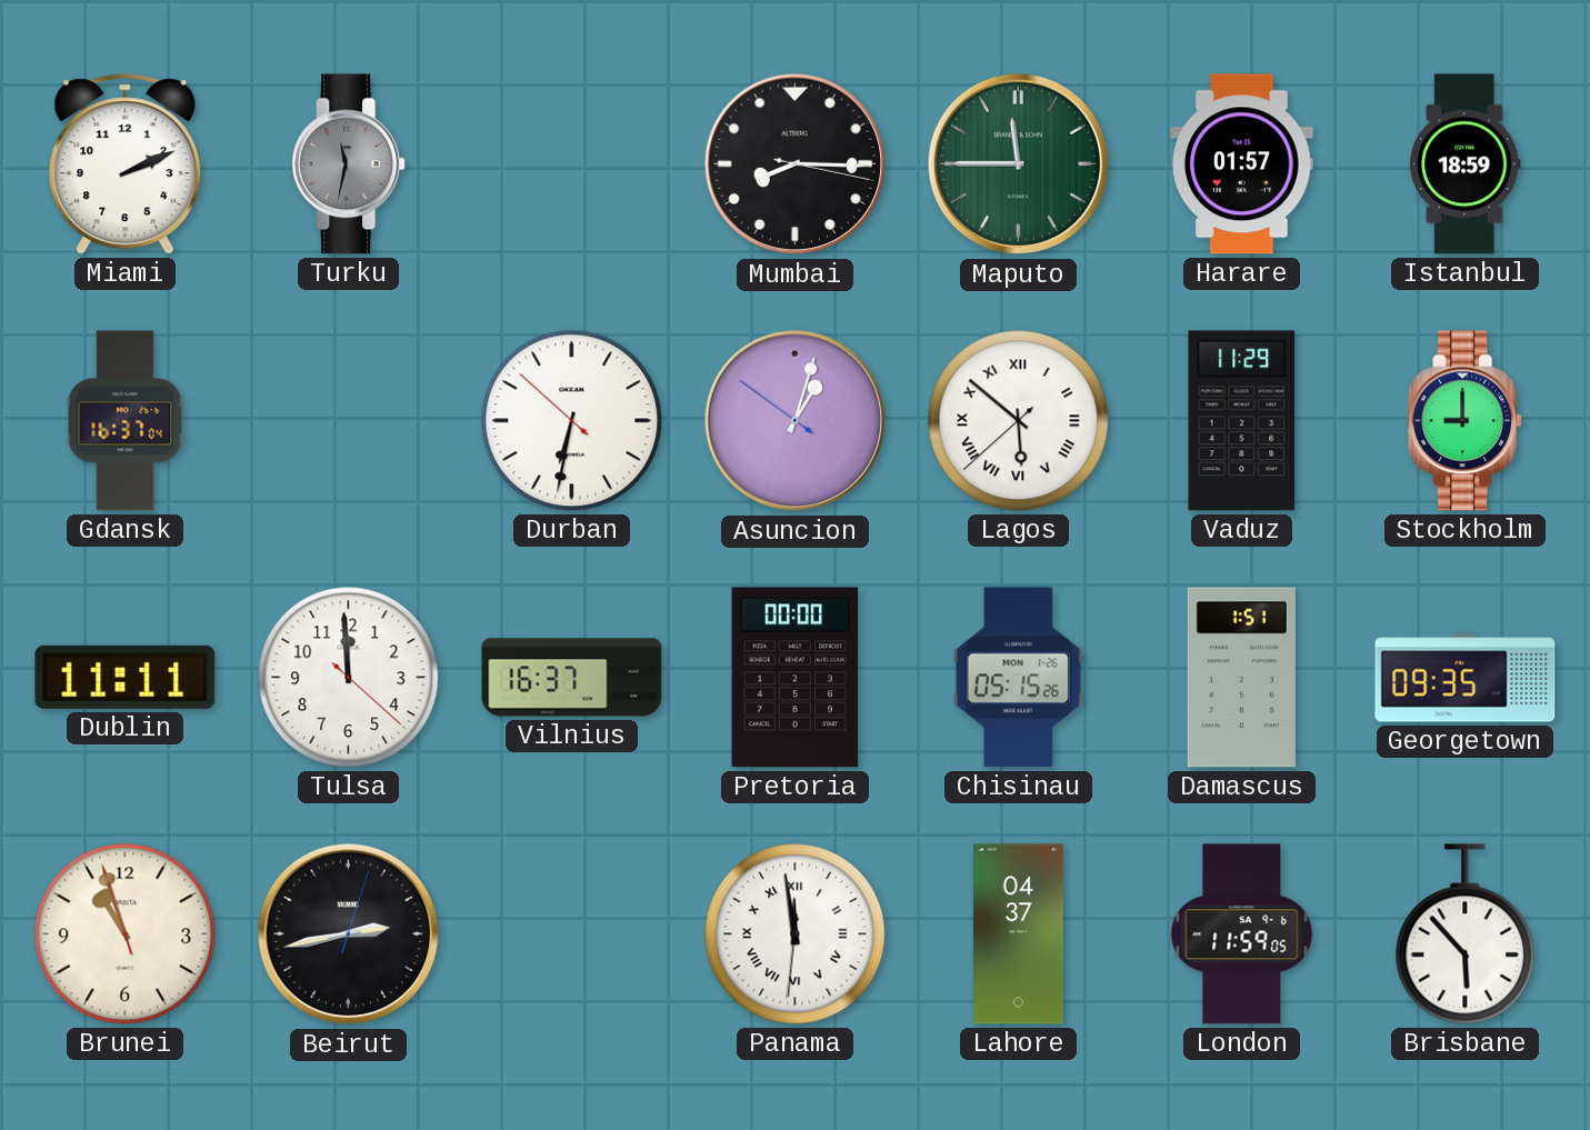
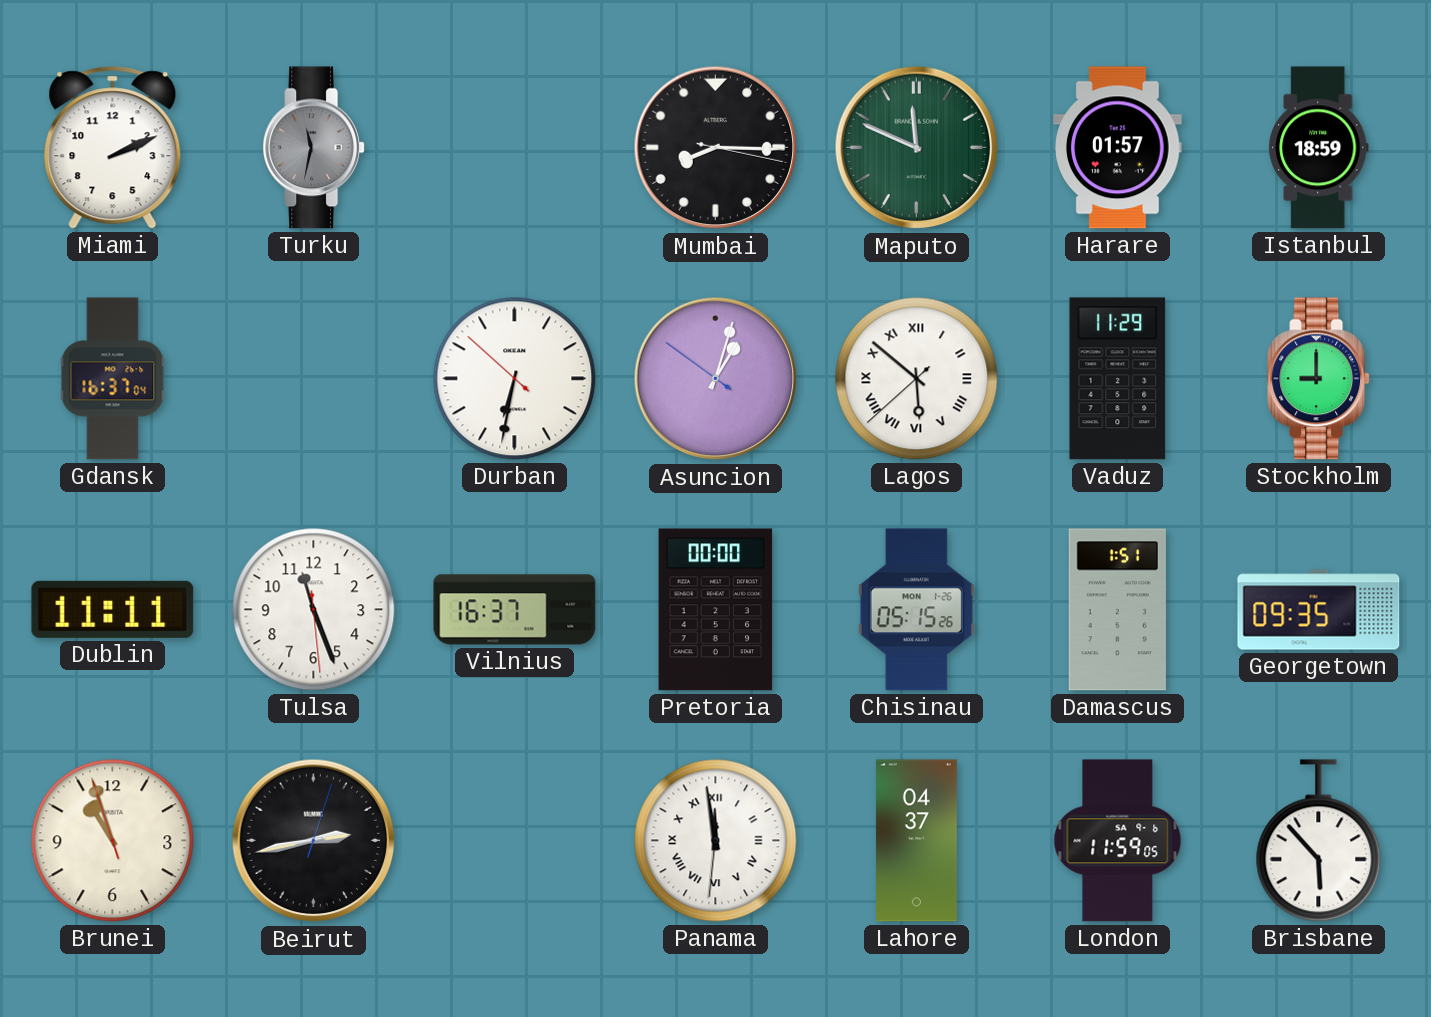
Maputo: 11:45 -> 11:49 (917, 148)
Tulsa: 11:59 -> 11:26 (314, 610)
